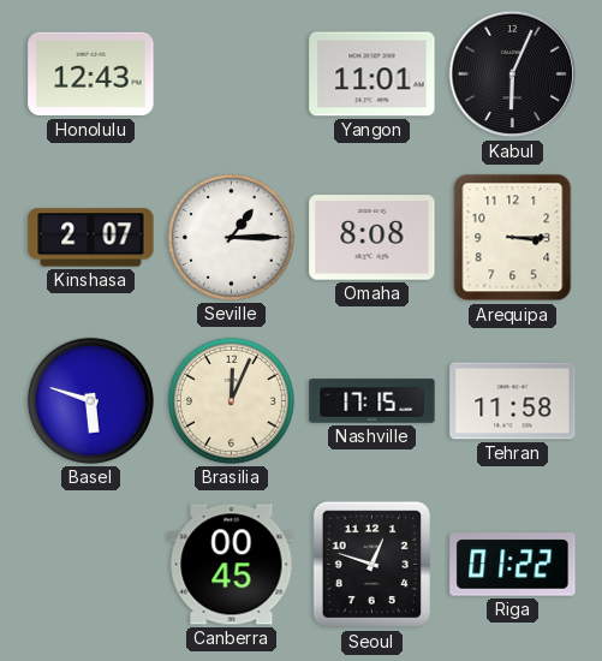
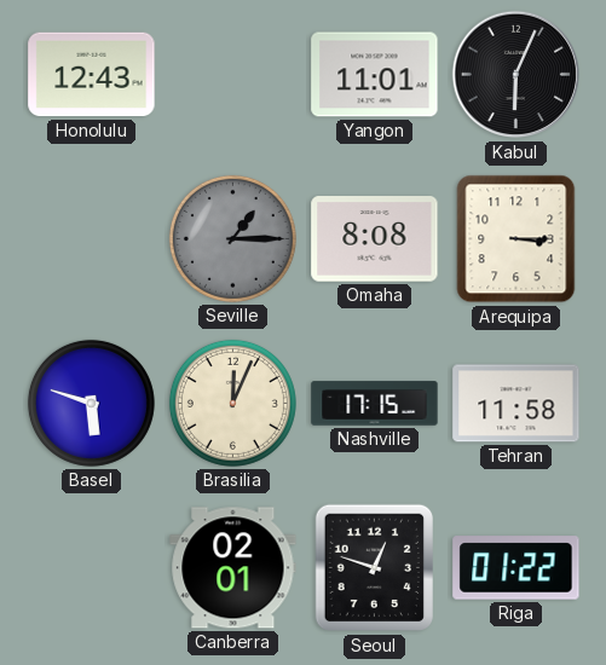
Kinshasa: 2:07 -> none (91, 238)
Seville dial: white -> grey (232, 238)
Canberra: 00:45 -> 02:01 (233, 568)
